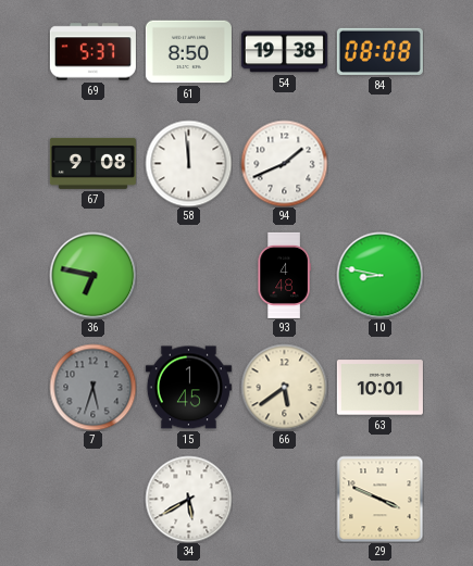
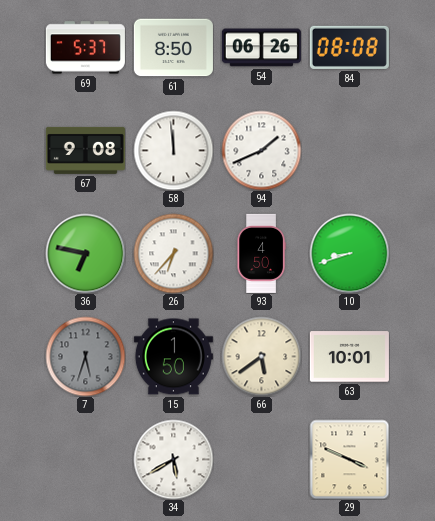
54: 19:38 -> 06:26 (261, 48)
26: none -> 6:37 (173, 253)
93: 4:48 -> 4:50 (261, 253)
10: 8:47 -> 8:42 (349, 253)
15: 1:45 -> 1:50 (173, 357)
